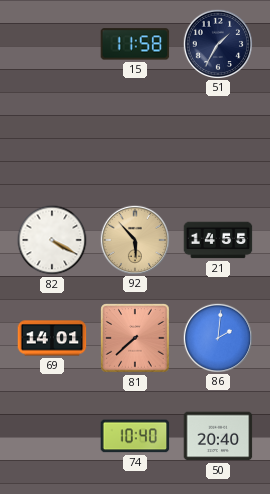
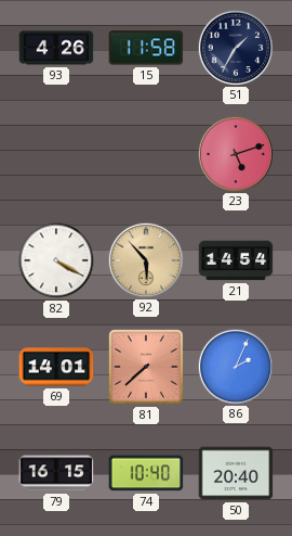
93: none -> 4:26 (56, 48)
23: none -> 5:12 (235, 153)
21: 14:55 -> 14:54 (236, 260)
86: 2:01 -> 2:04 (235, 366)
79: none -> 16:15 (56, 473)
